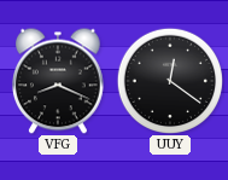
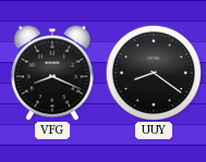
UUY: 12:21 -> 8:21 (153, 72)
